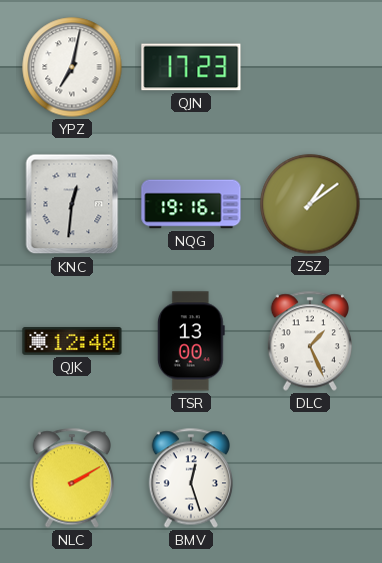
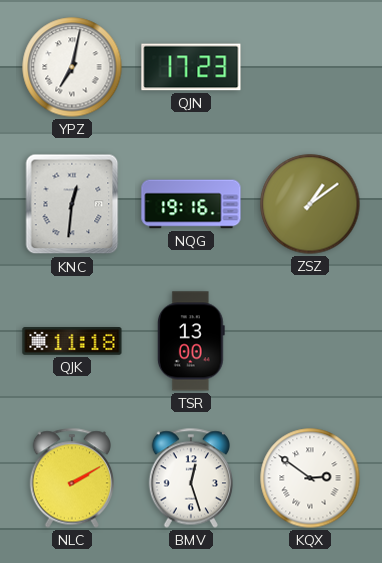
QJK: 12:40 -> 11:18 (72, 341)
DLC: 1:26 -> none (309, 341)
KQX: none -> 2:51 (310, 478)
